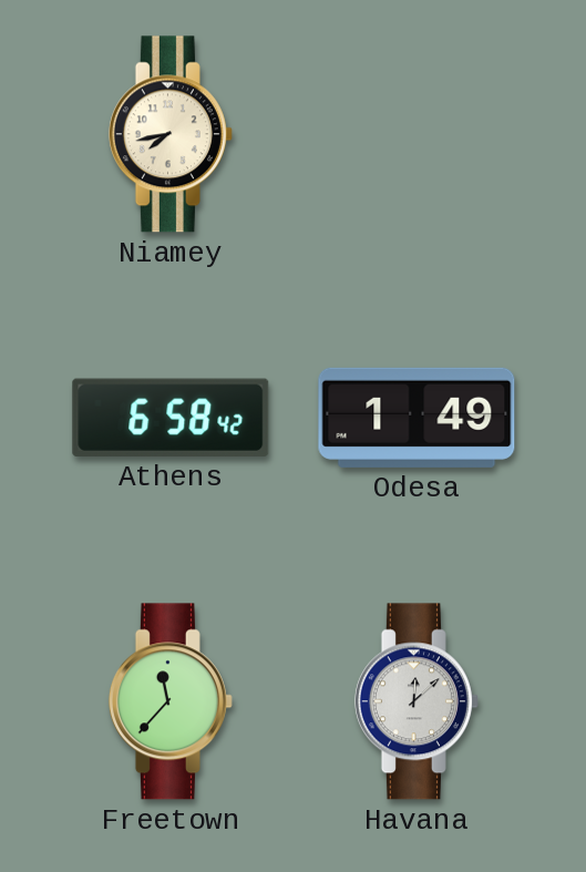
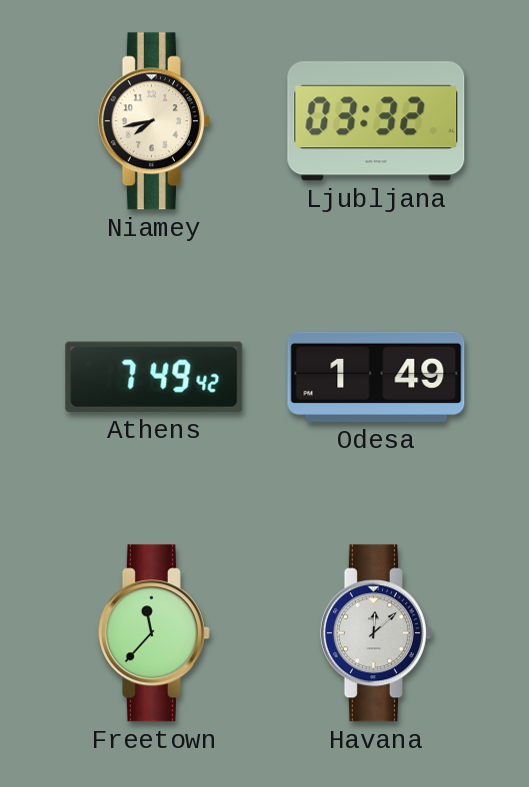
Ljubljana: none -> 03:32 (376, 121)
Athens: 6:58 -> 7:49 (154, 377)
